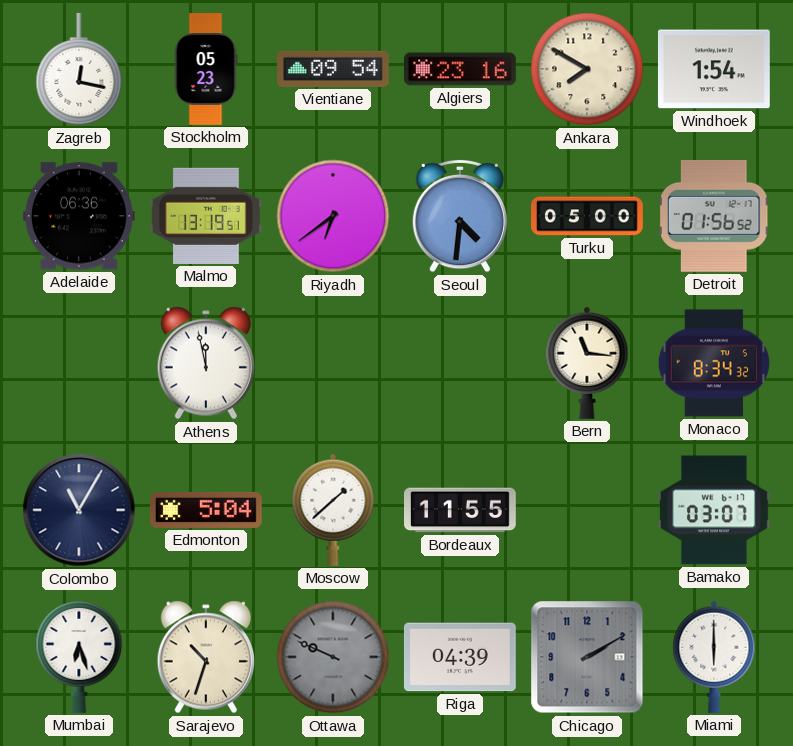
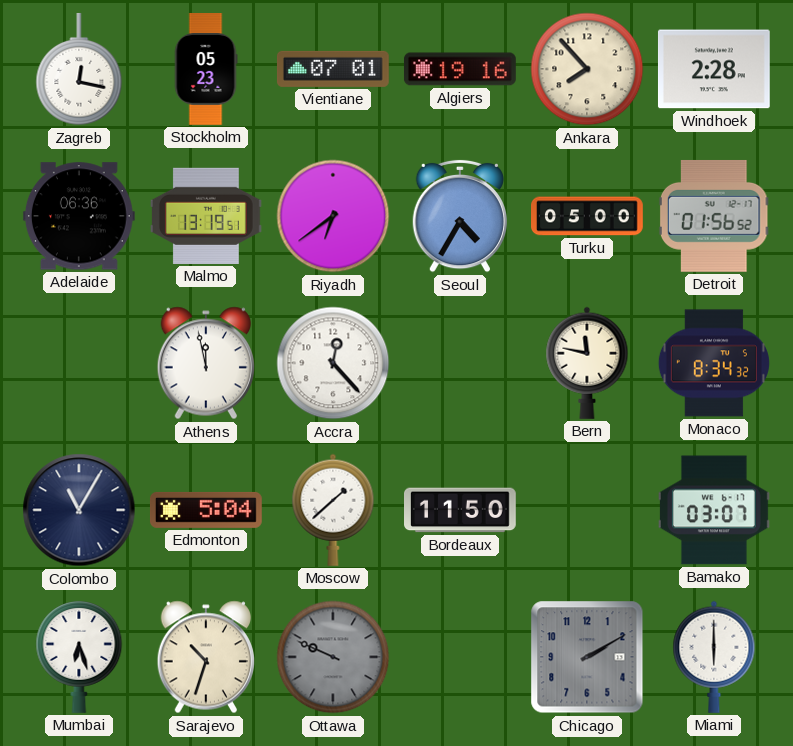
Vientiane: 09:54 -> 07:01 (333, 69)
Algiers: 23:16 -> 19:16 (460, 69)
Ankara: 7:50 -> 7:53 (587, 69)
Windhoek: 1:54 -> 2:28 (714, 69)
Seoul: 4:31 -> 4:35 (459, 216)
Accra: none -> 12:23 (333, 363)
Bern: 11:16 -> 11:47 (587, 363)
Bordeaux: 11:55 -> 11:50 (461, 510)
Riga: 04:39 -> none (460, 657)
